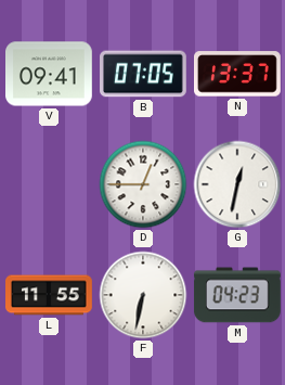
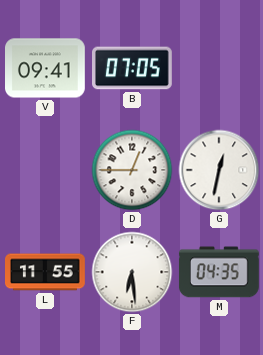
N: 13:37 -> none (238, 74)
F: 6:32 -> 6:29 (132, 272)
M: 04:23 -> 04:35 (219, 272)
